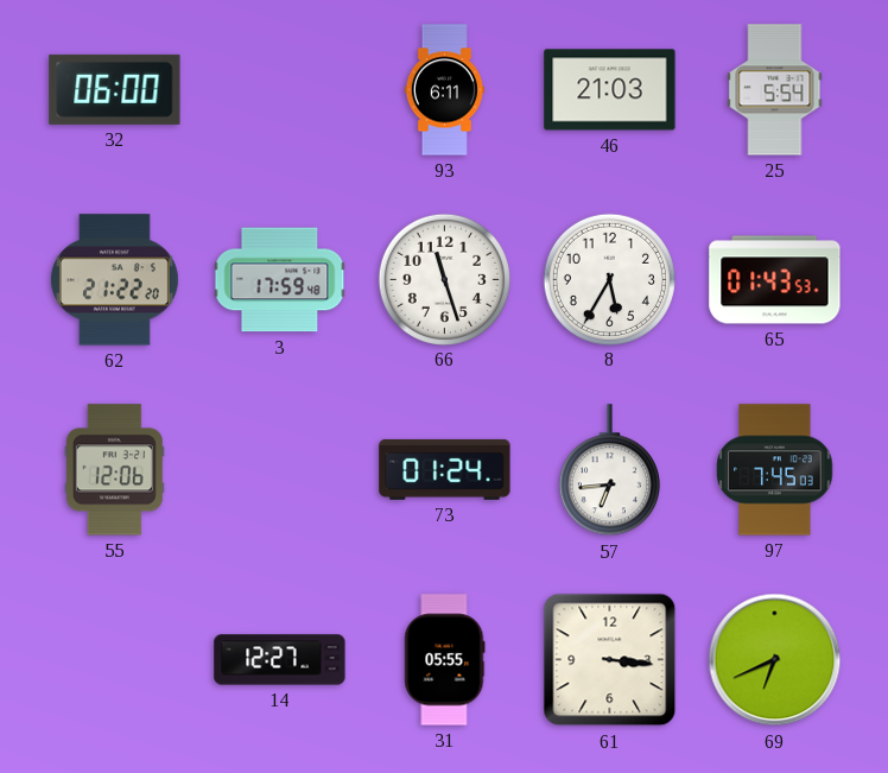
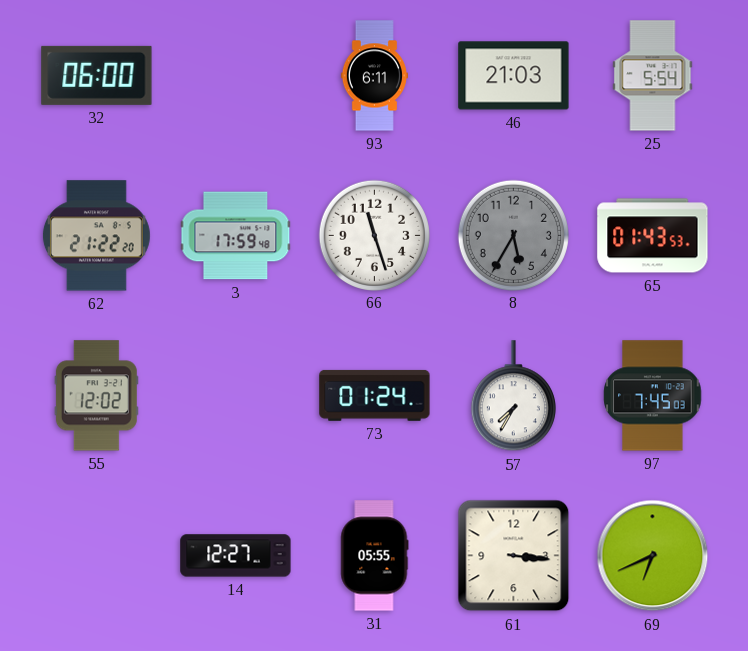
8 dial: white -> grey (513, 235)
55: 12:06 -> 12:02 (96, 396)
57: 6:44 -> 7:35 (513, 396)
